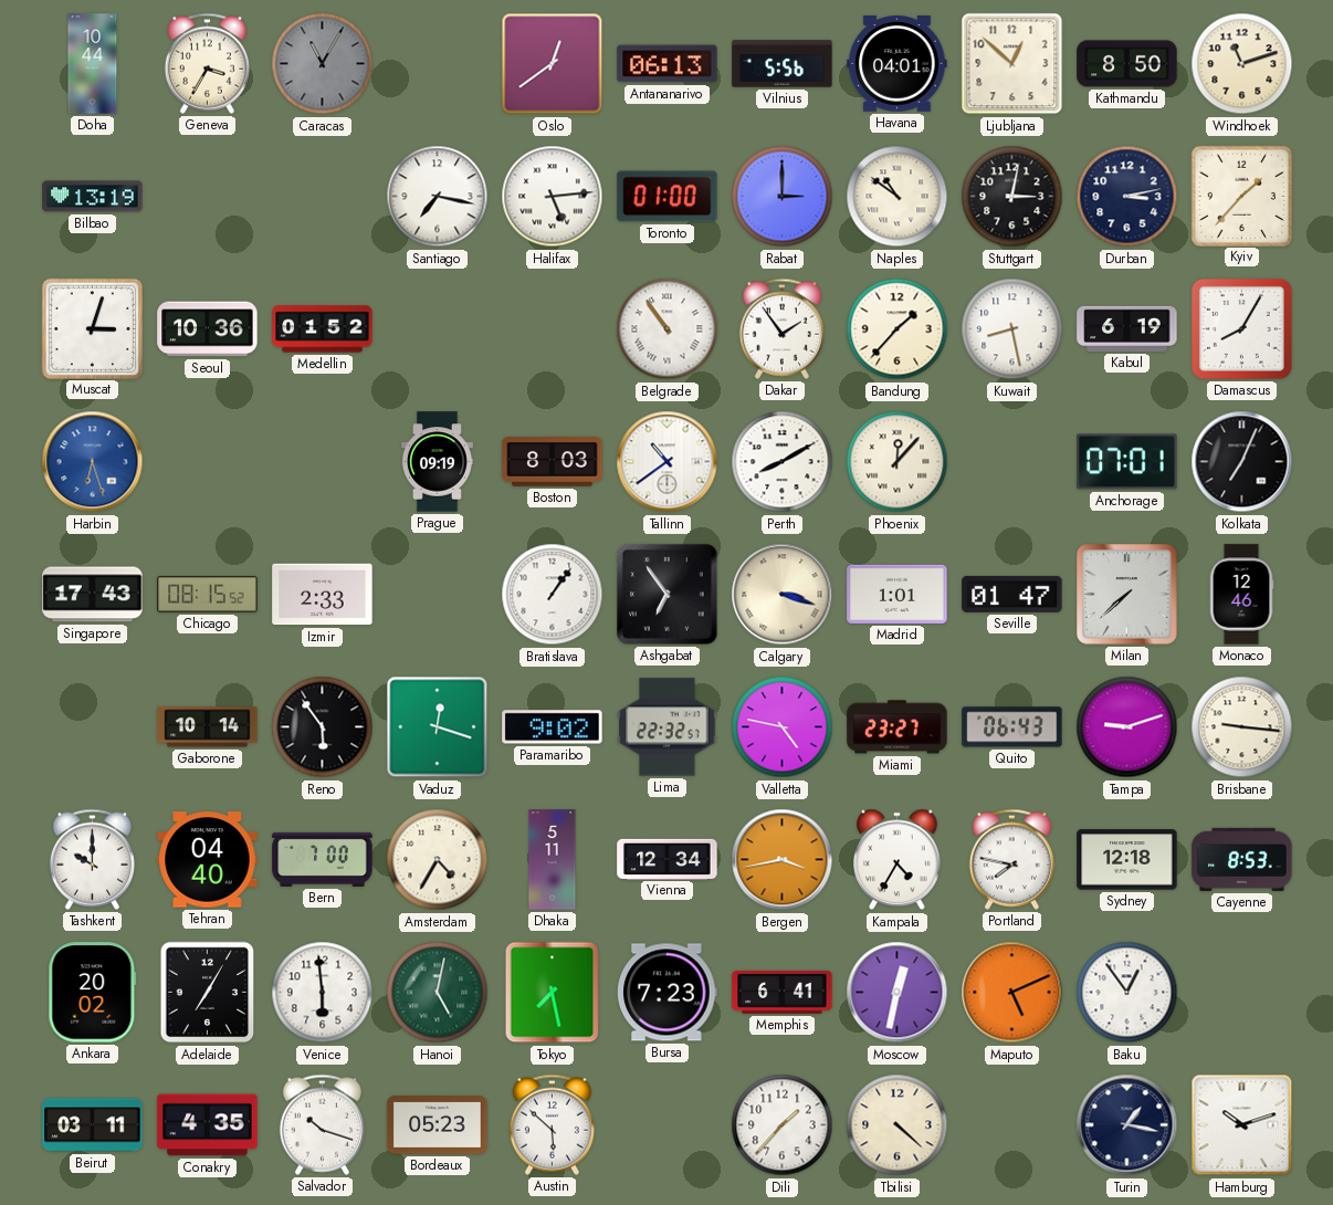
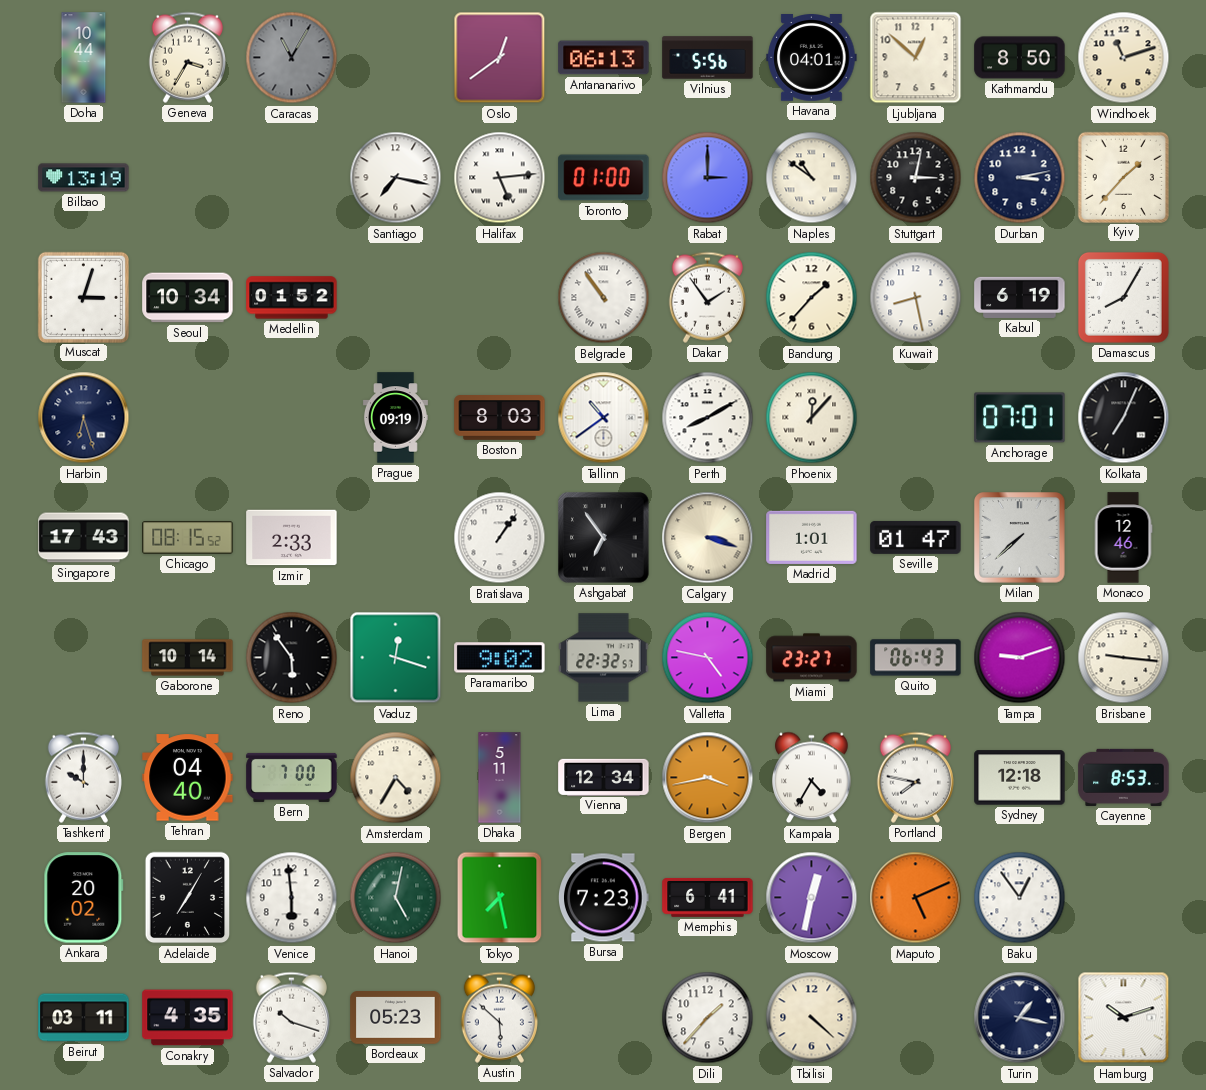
Seoul: 10:36 -> 10:34 (188, 298)
Harbin dial: blue -> navy (84, 418)
